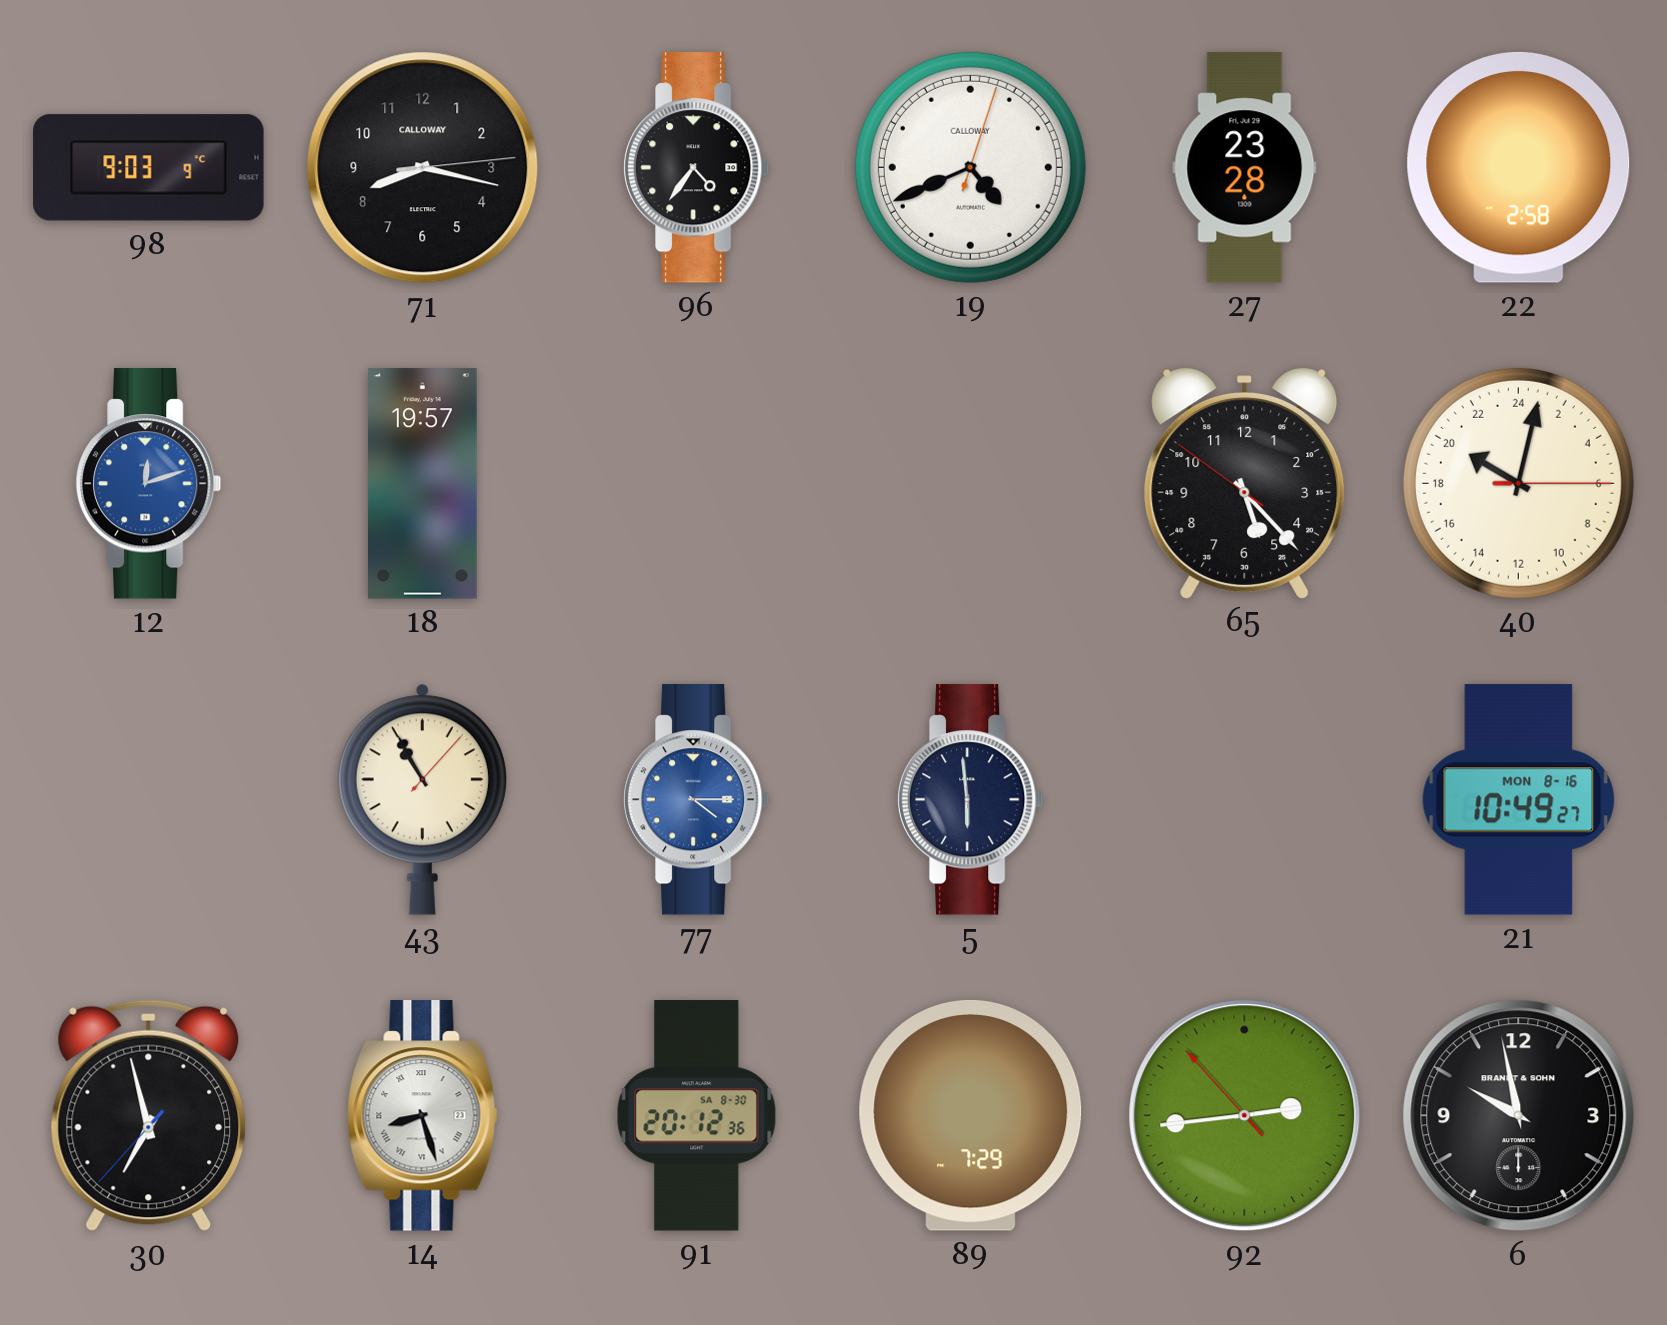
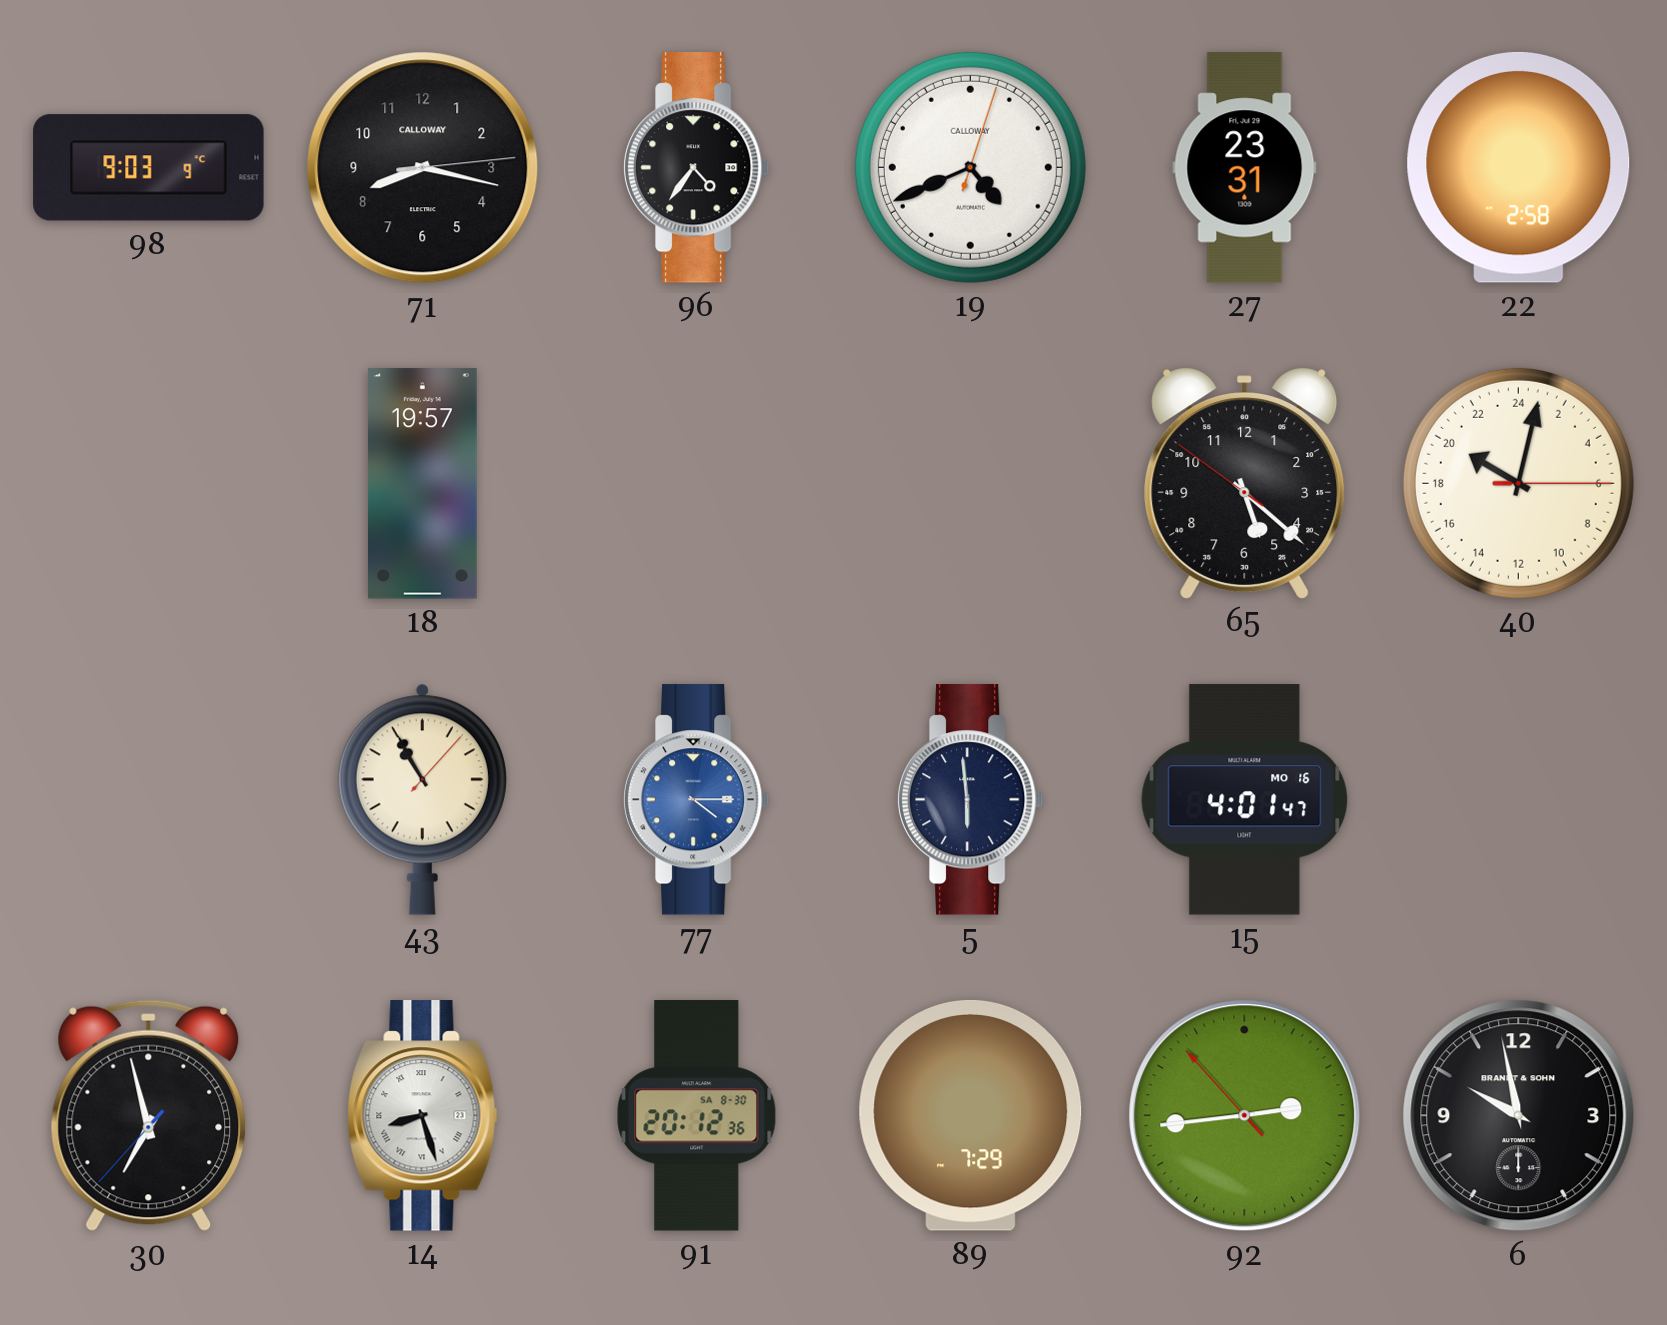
27: 23:28 -> 23:31 (1245, 168)
12: 12:12 -> none (148, 484)
65: 5:22 -> 5:21 (1245, 483)
15: none -> 4:01 (1245, 800)
21: 10:49 -> none (1519, 800)
